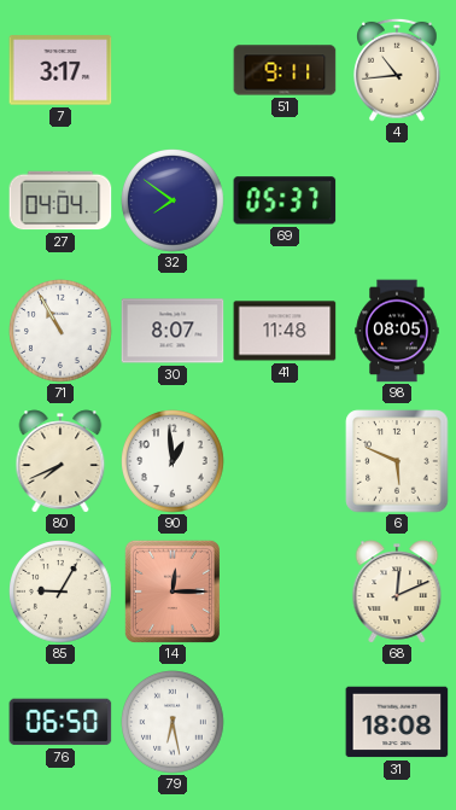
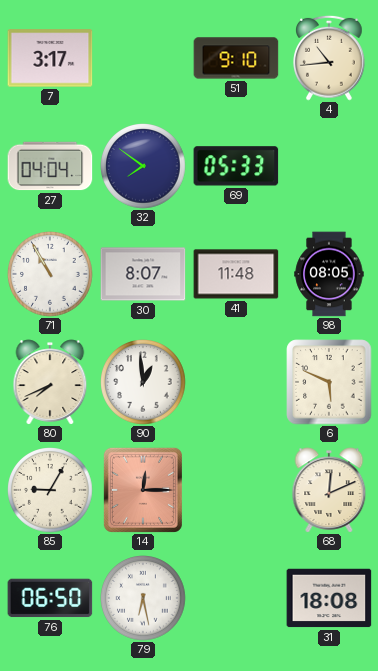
51: 9:11 -> 9:10 (236, 58)
69: 05:37 -> 05:33 (236, 166)
